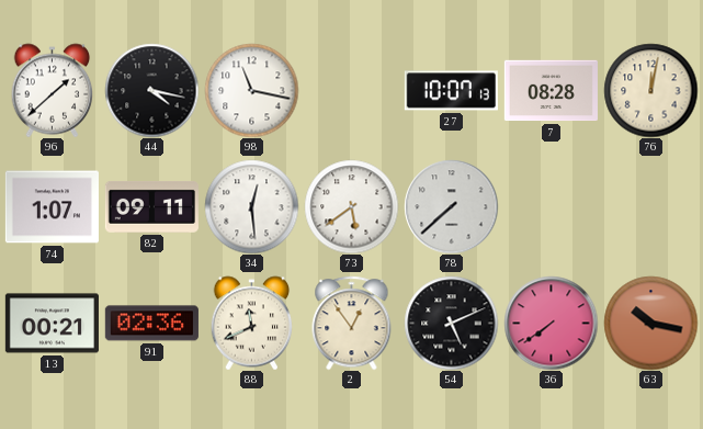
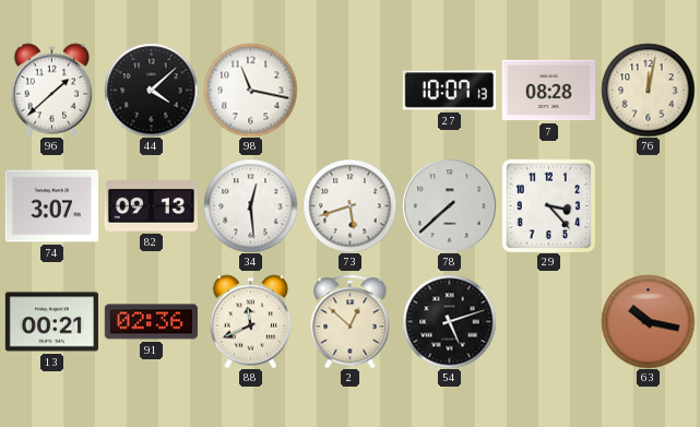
44: 4:17 -> 4:08 (151, 90)
74: 1:07 -> 3:07 (51, 206)
82: 09:11 -> 09:13 (151, 205)
73: 5:39 -> 5:42 (349, 205)
29: none -> 3:23 (548, 205)
2: 12:54 -> 12:52 (351, 321)
54: 5:11 -> 5:12 (449, 321)
36: 7:39 -> none (551, 323)
